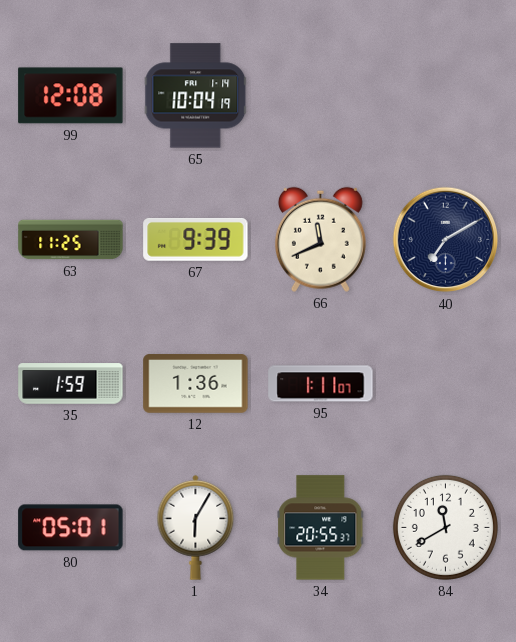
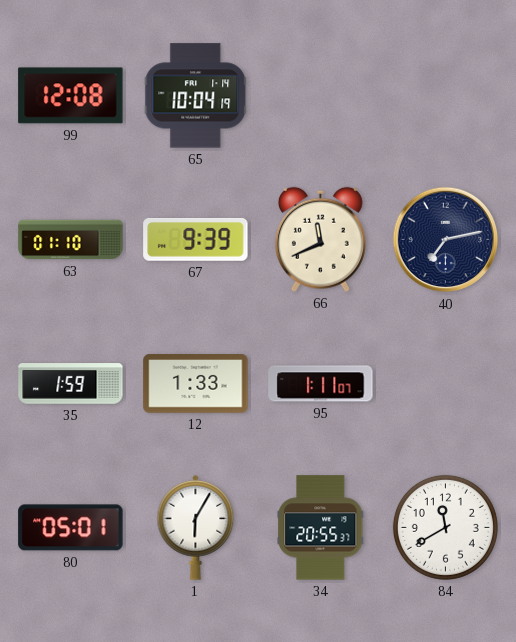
63: 11:25 -> 01:10 (71, 240)
40: 7:10 -> 7:13 (446, 240)
12: 1:36 -> 1:33 (196, 384)
